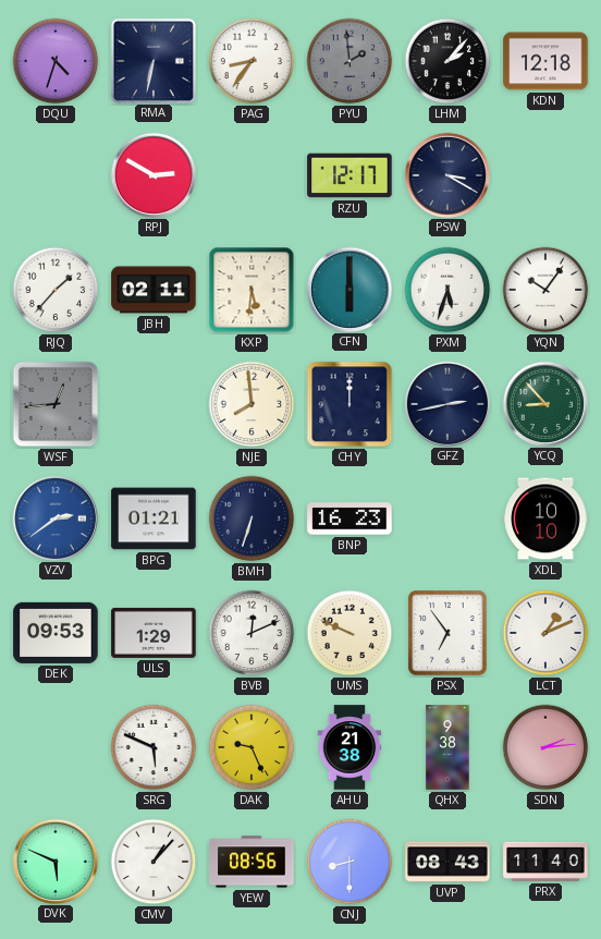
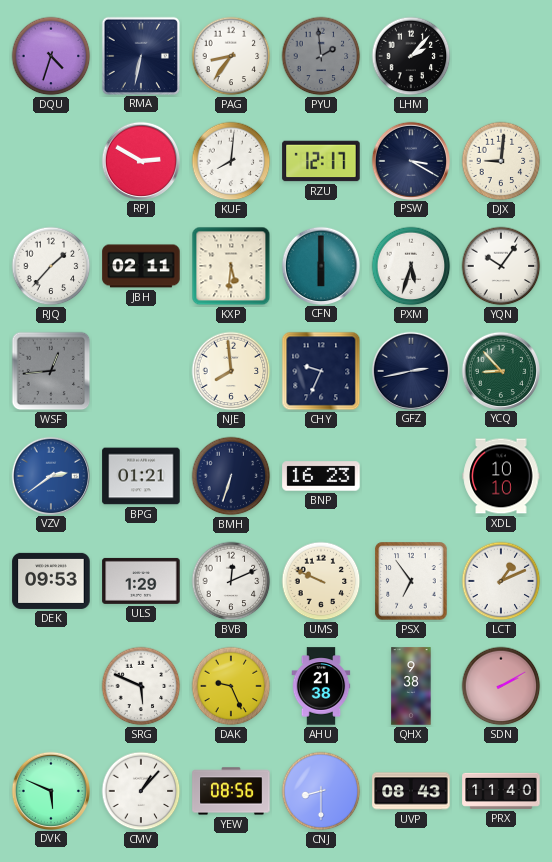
KDN: 12:18 -> none (545, 61)
KUF: none -> 8:01 (231, 161)
DJX: none -> 9:01 (501, 161)
CHY: 12:00 -> 9:34 (321, 371)
SDN: 2:14 -> 2:10 (501, 686)
